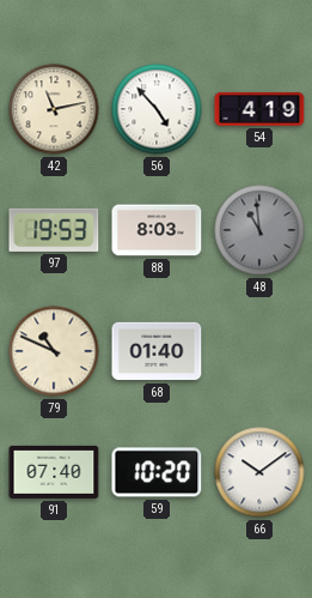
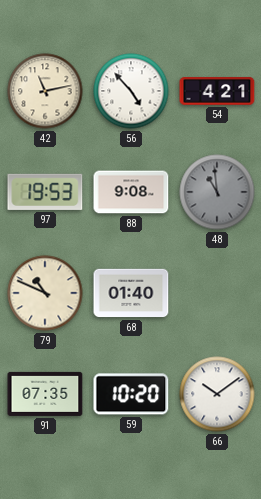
54: 4:19 -> 4:21 (217, 91)
88: 8:03 -> 9:08 (131, 192)
91: 07:40 -> 07:35 (45, 394)
